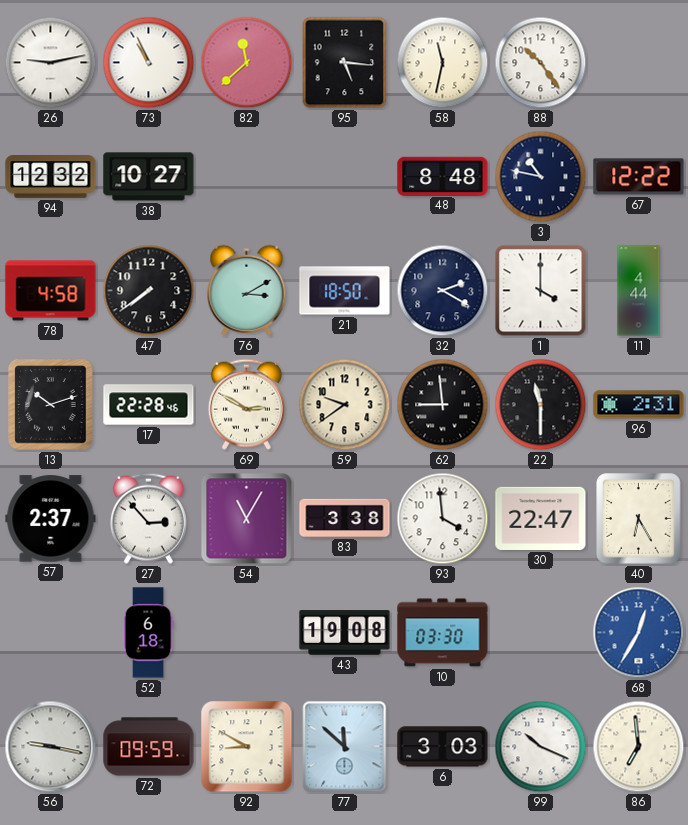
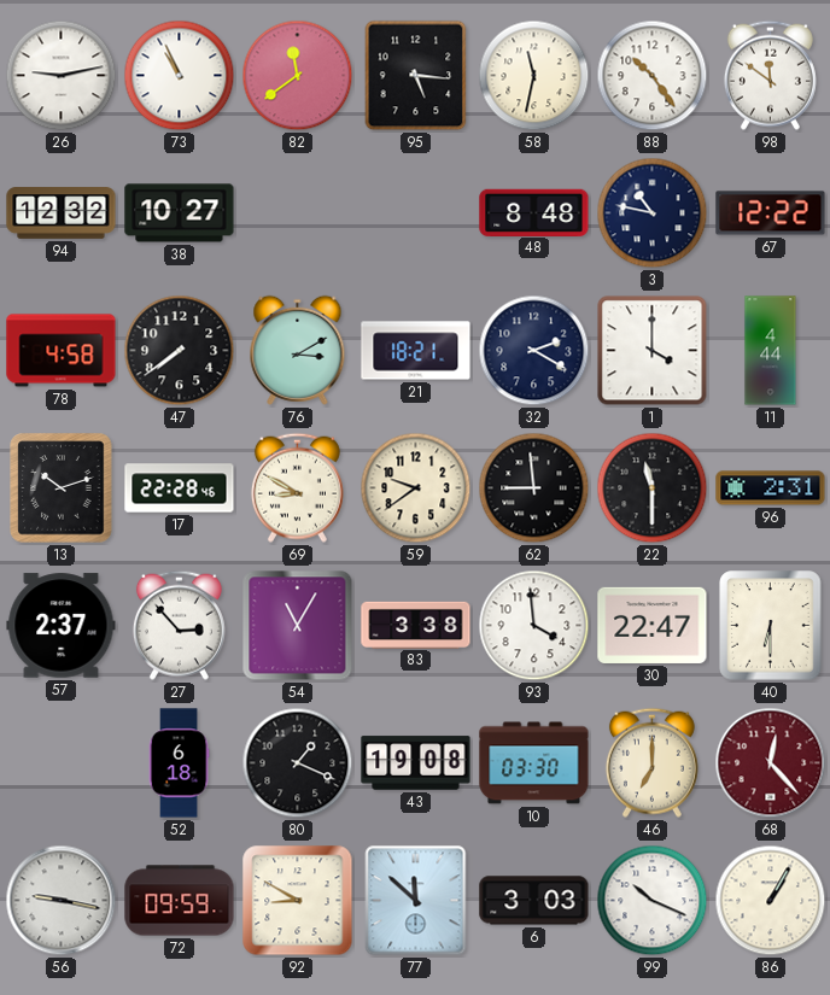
82: 11:38 -> 11:39 (298, 76)
98: none -> 11:51 (770, 75)
21: 18:50 -> 18:21 (416, 351)
69: 2:50 -> 8:50 (297, 487)
40: 6:25 -> 6:30 (771, 626)
80: none -> 1:19 (298, 763)
46: none -> 7:00 (651, 762)
68: 12:35 -> 12:23 (771, 763)
68 dial: blue -> burgundy (771, 763)
86: 6:59 -> 1:05 (771, 901)
